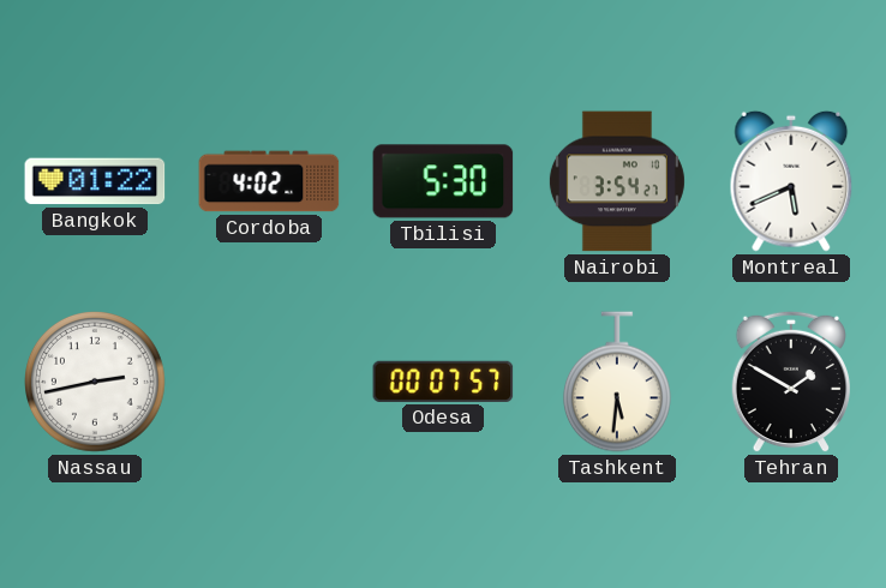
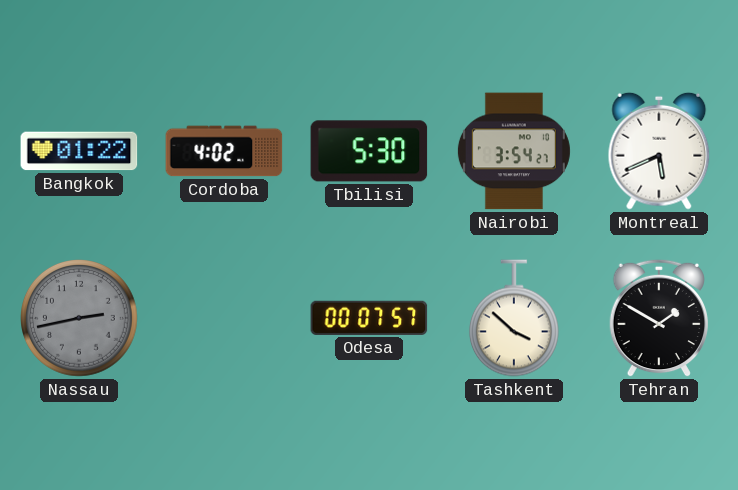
Nassau dial: white -> grey (80, 319)
Tashkent: 5:31 -> 3:52 (514, 318)
